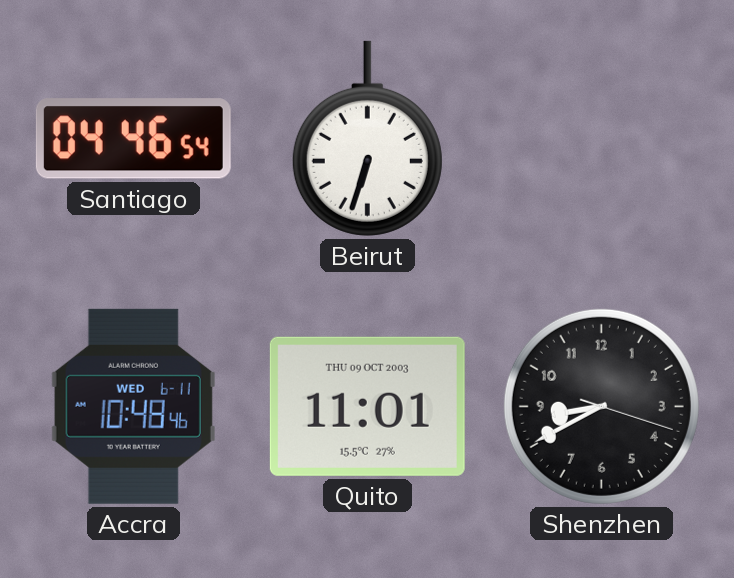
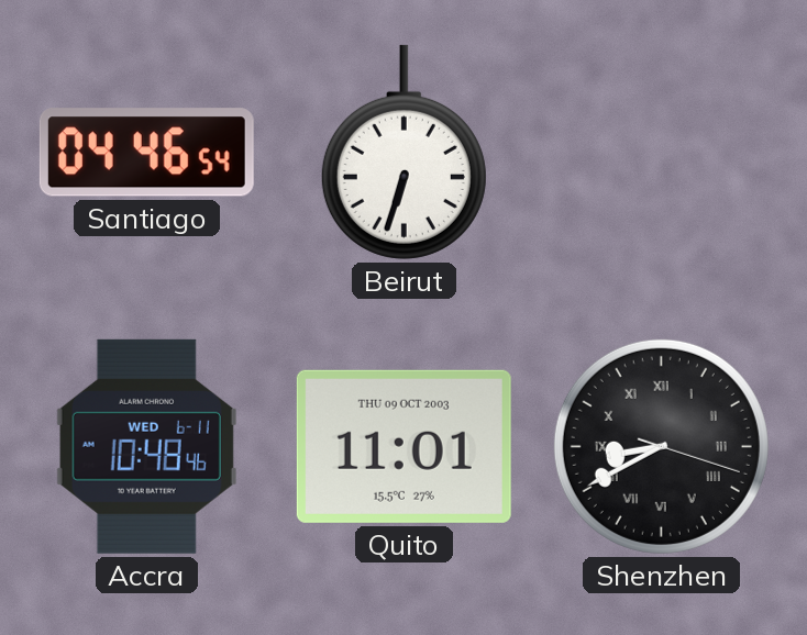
Shenzhen numerals: Arabic -> Roman (661, 446)
